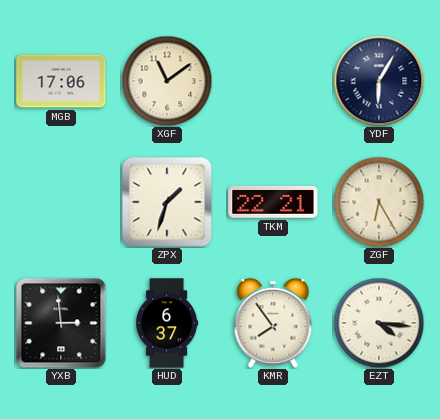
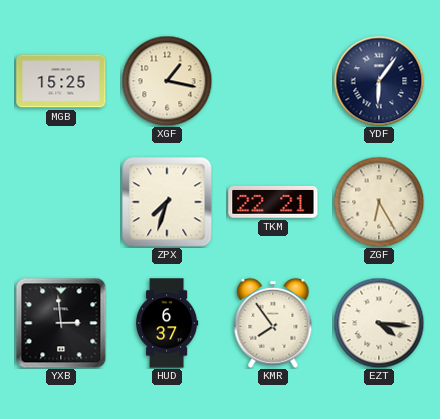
MGB: 17:06 -> 15:25 (61, 81)
XGF: 11:09 -> 1:17 (167, 81)
YDF: 6:05 -> 6:06 (379, 81)
ZPX: 1:33 -> 7:33 (167, 202)
